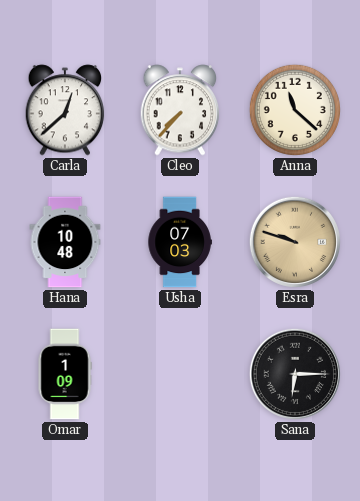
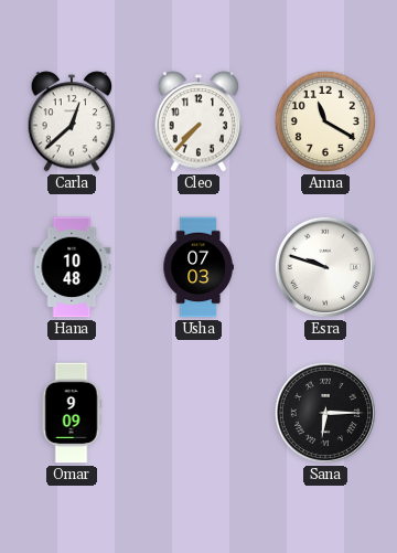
Anna: 11:22 -> 11:20 (325, 121)
Esra dial: champagne -> white (325, 267)
Omar: 1:09 -> 9:09 (72, 413)
